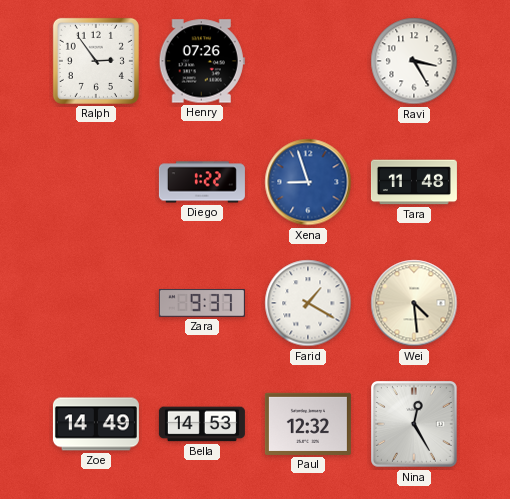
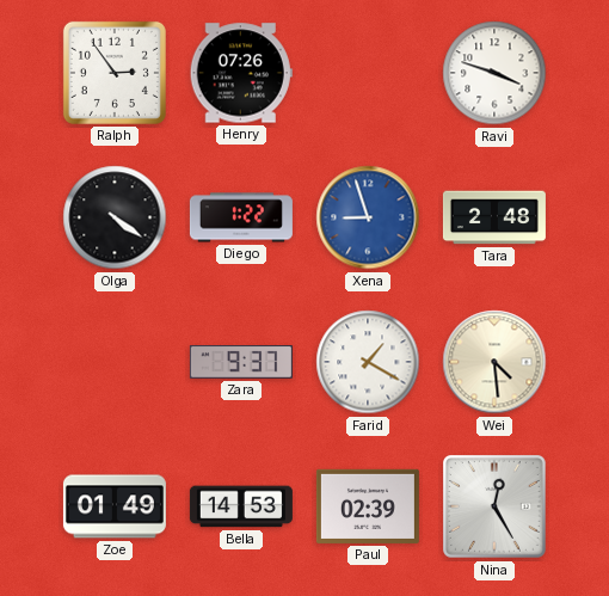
Ravi: 3:25 -> 3:48 (494, 73)
Olga: none -> 4:21 (115, 217)
Tara: 11:48 -> 2:48 (494, 217)
Zoe: 14:49 -> 01:49 (115, 506)
Paul: 12:32 -> 02:39 (368, 506)
